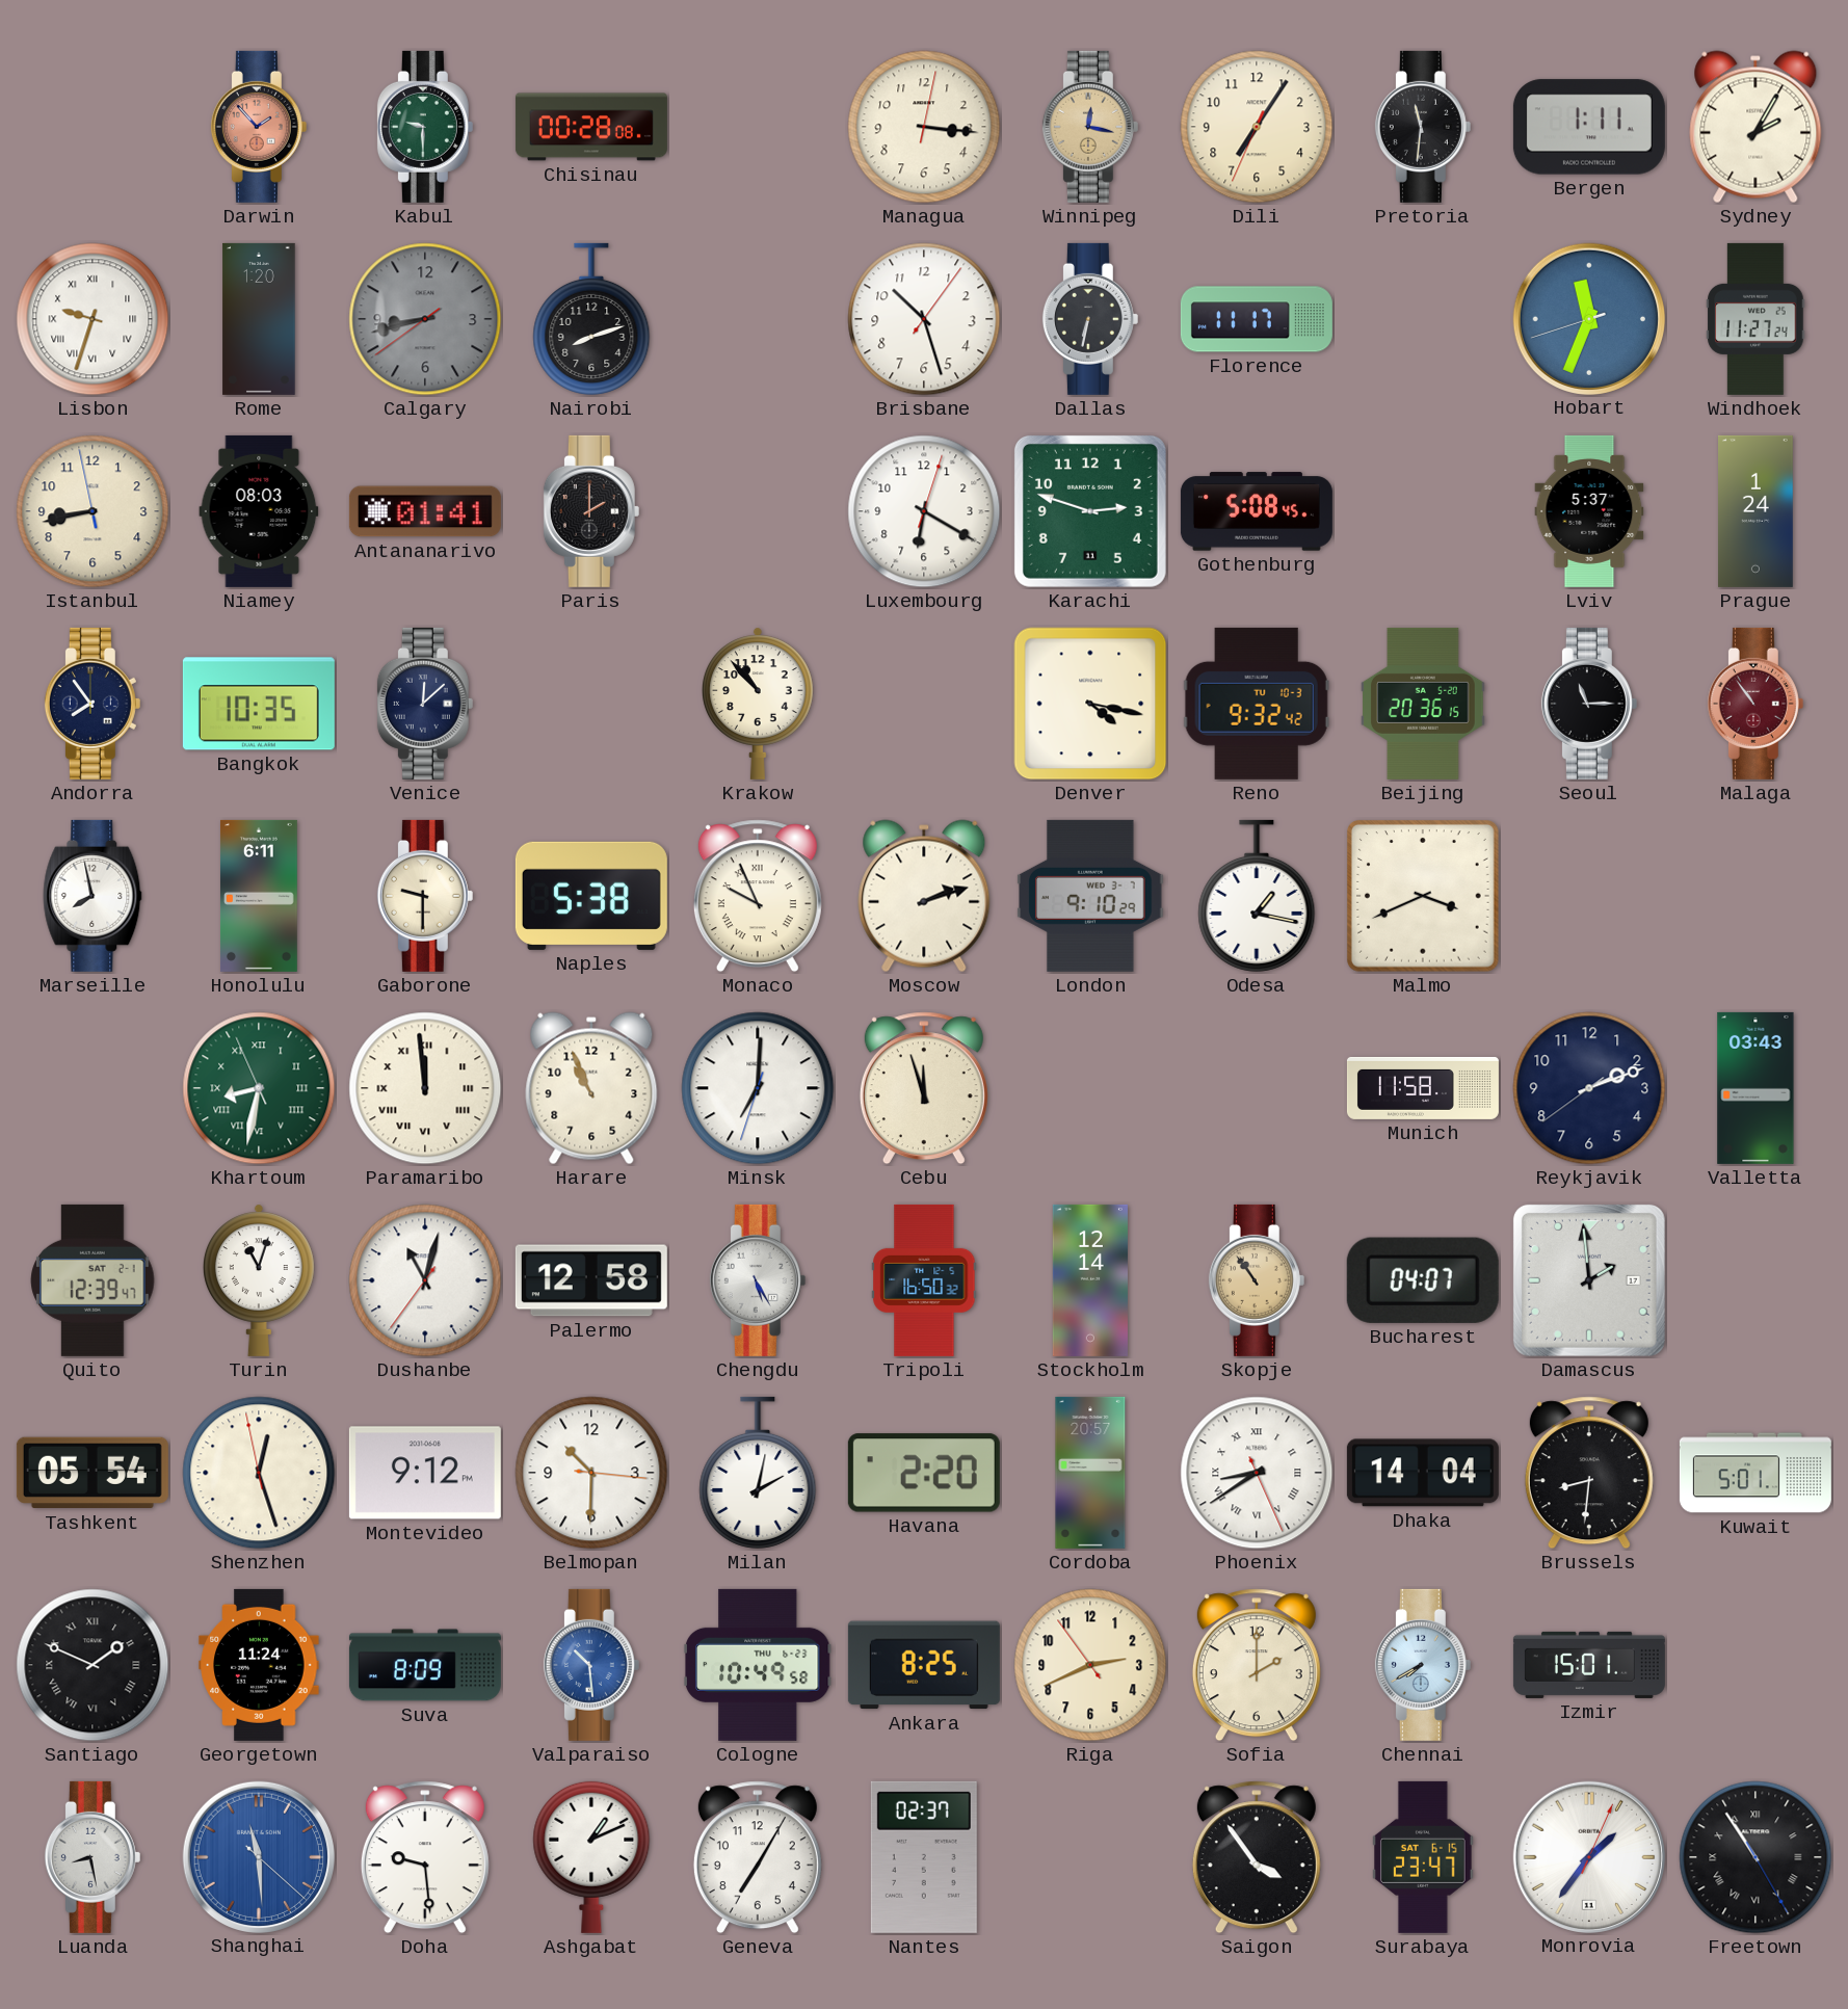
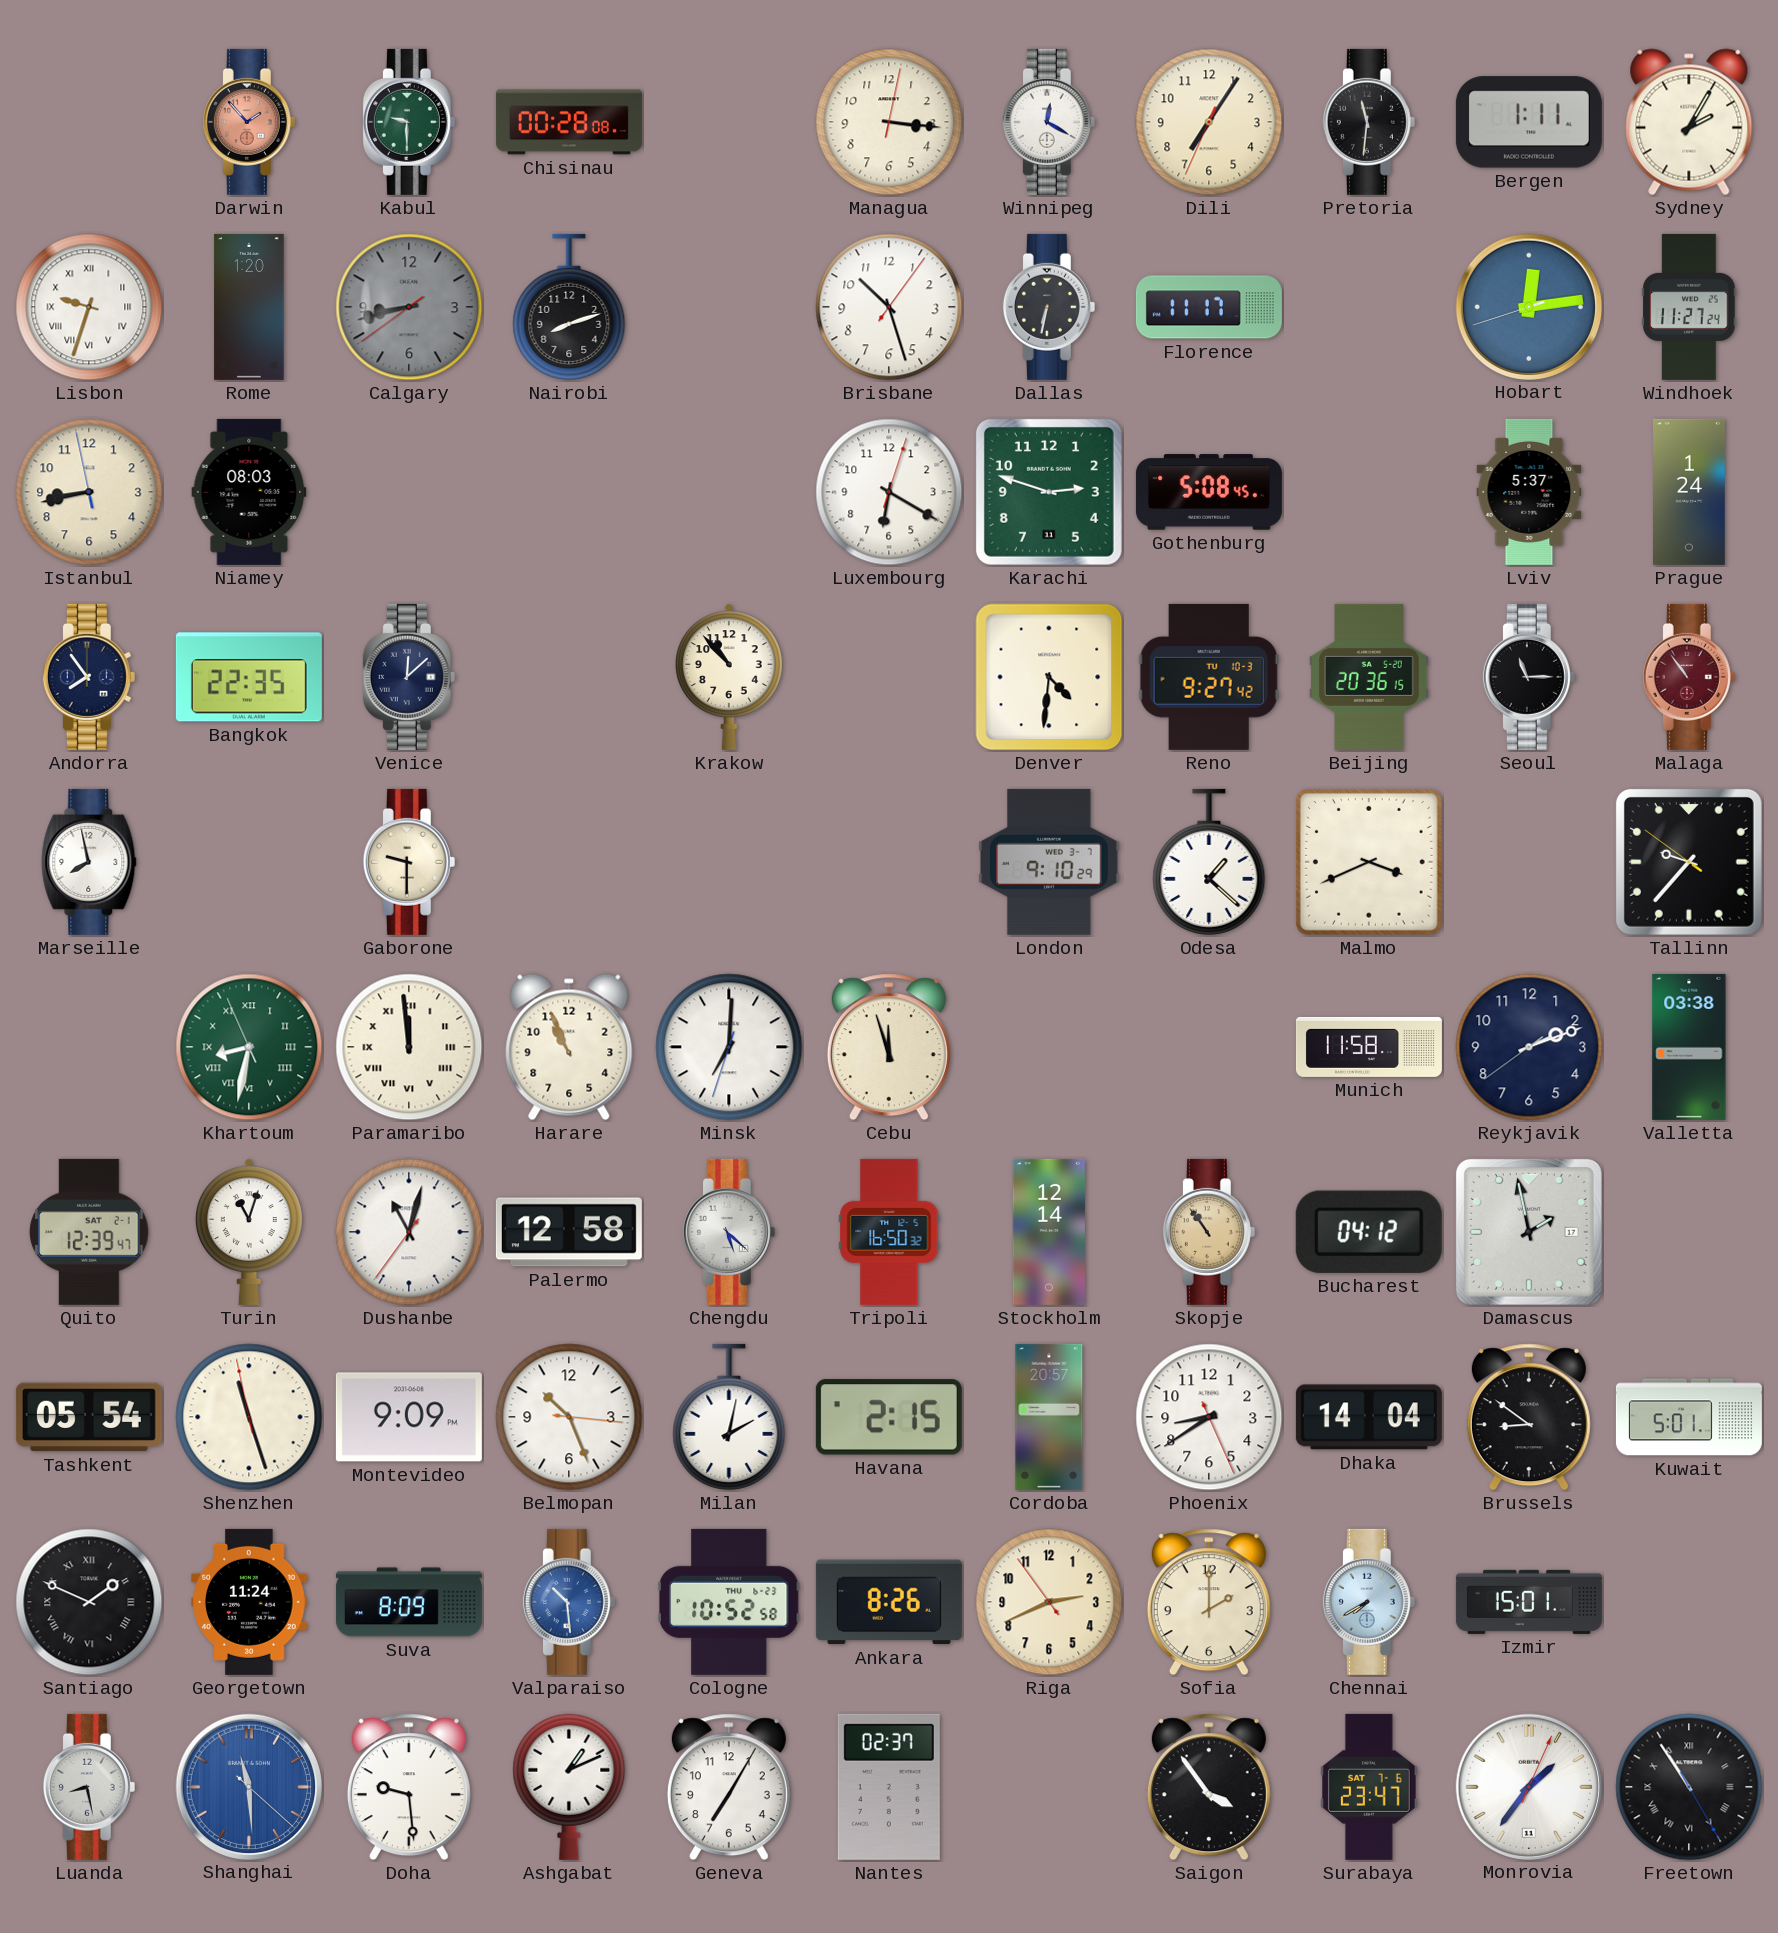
Winnipeg: 12:17 -> 12:20 (1049, 122)
Winnipeg dial: champagne -> white (1049, 122)
Hobart: 11:33 -> 12:13 (1528, 306)
Antananarivo: 01:41 -> none (425, 511)
Paris: 2:00 -> none (591, 511)
Bangkok: 10:35 -> 22:35 (249, 677)
Denver: 4:17 -> 4:31 (1049, 677)
Reno: 9:32 -> 9:27 (1209, 677)
Honolulu: 6:11 -> none (259, 896)
Naples: 5:38 -> none (591, 896)
Monaco: 9:56 -> none (758, 896)
Moscow: 2:12 -> none (924, 896)
Odesa: 1:17 -> 1:22 (1209, 862)
Tallinn: none -> 9:36 (1689, 862)
Valletta: 03:43 -> 03:38 (1689, 1047)
Chengdu: 5:25 -> 5:22 (729, 1232)
Bucharest: 04:07 -> 04:12 (1369, 1232)
Damascus: 1:59 -> 1:58 (1529, 1232)
Shenzhen: 12:26 -> 11:26 (249, 1417)
Montevideo: 9:12 -> 9:09 (409, 1417)
Belmopan: 10:30 -> 10:26 (569, 1417)
Havana: 2:20 -> 2:15 (889, 1417)
Phoenix numerals: Roman -> Arabic (1209, 1417)
Brussels: 8:31 -> 8:51 (1529, 1417)
Cologne: 10:49 -> 10:52 (729, 1602)
Ankara: 8:25 -> 8:26 (889, 1602)
Surabaya date: SAT 6-15 -> SAT 7-6 (1369, 1787)
